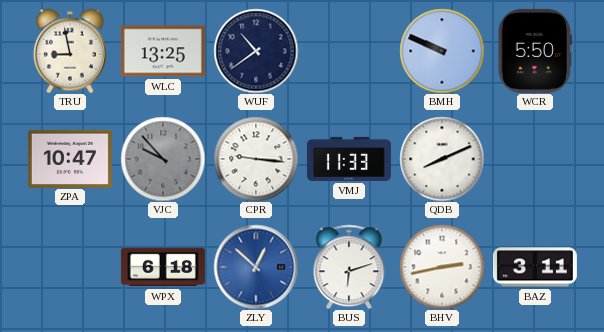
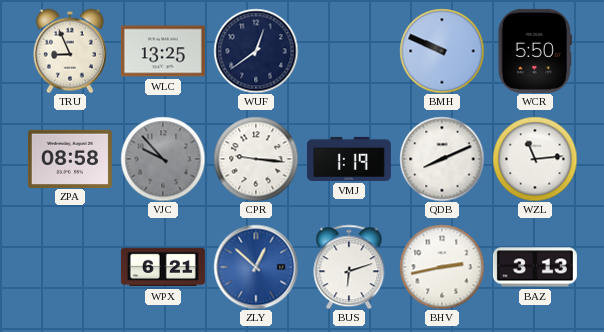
TRU: 8:58 -> 8:56 (70, 51)
WUF: 10:39 -> 12:39 (256, 51)
ZPA: 10:47 -> 08:58 (70, 158)
VMJ: 11:33 -> 1:19 (349, 159)
WZL: none -> 11:14 (535, 159)
WPX: 6:18 -> 6:21 (163, 267)
BAZ: 3:11 -> 3:13 (535, 267)
